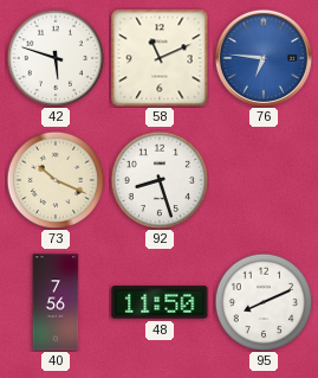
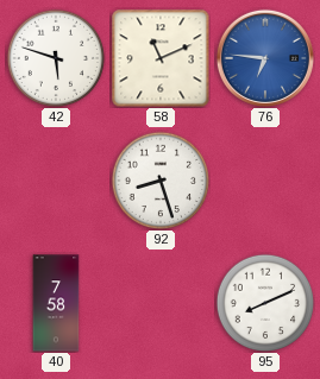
73: 10:19 -> none (56, 180)
40: 7:56 -> 7:58 (56, 303)
48: 11:50 -> none (160, 302)
